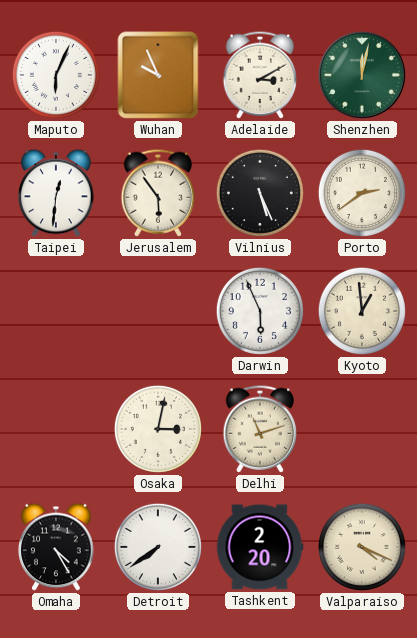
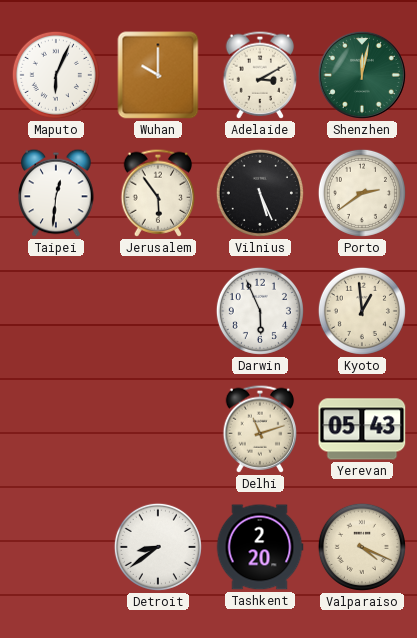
Wuhan: 9:56 -> 10:00 (158, 75)
Osaka: 3:02 -> none (158, 429)
Yerevan: none -> 05:43 (362, 429)
Omaha: 4:25 -> none (56, 547)
Detroit: 7:39 -> 8:39 (158, 547)
